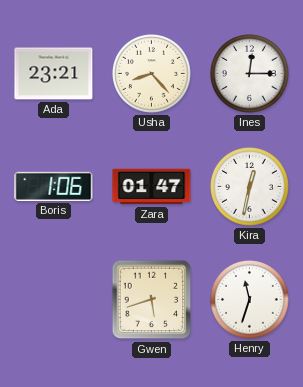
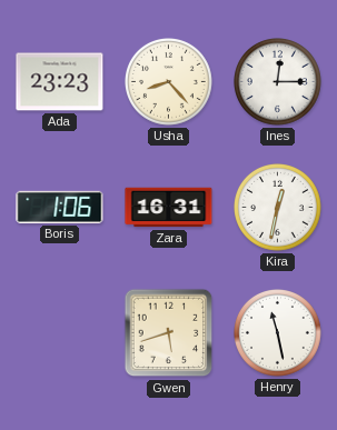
Ada: 23:21 -> 23:23 (60, 82)
Zara: 01:47 -> 16:31 (169, 208)
Henry: 11:33 -> 11:28 (278, 333)
